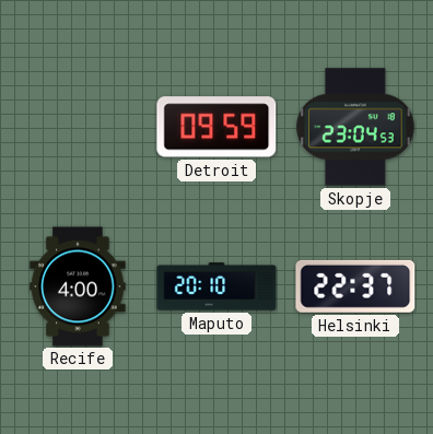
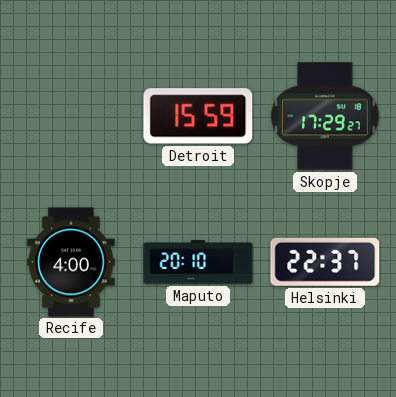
Detroit: 09:59 -> 15:59 (198, 116)
Skopje: 23:04 -> 17:29 (325, 116)
